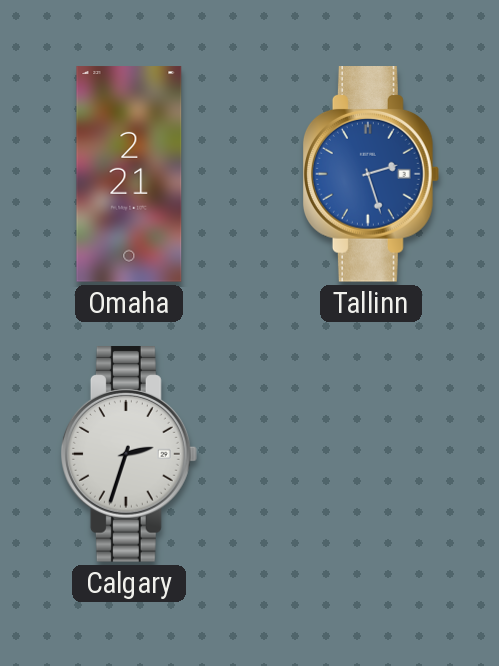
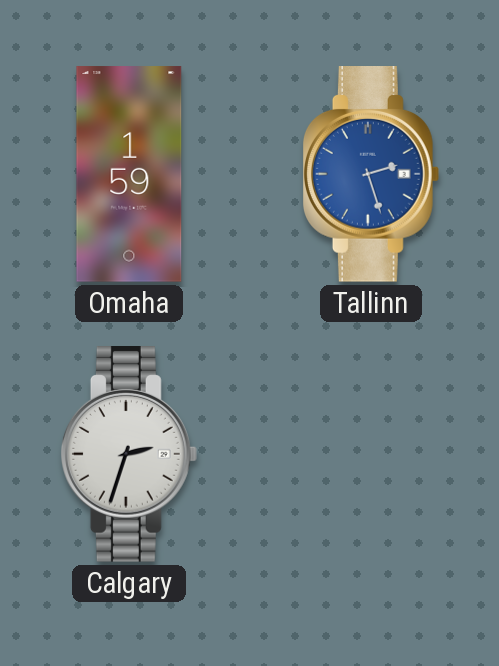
Omaha: 2:21 -> 1:59 (129, 174)
